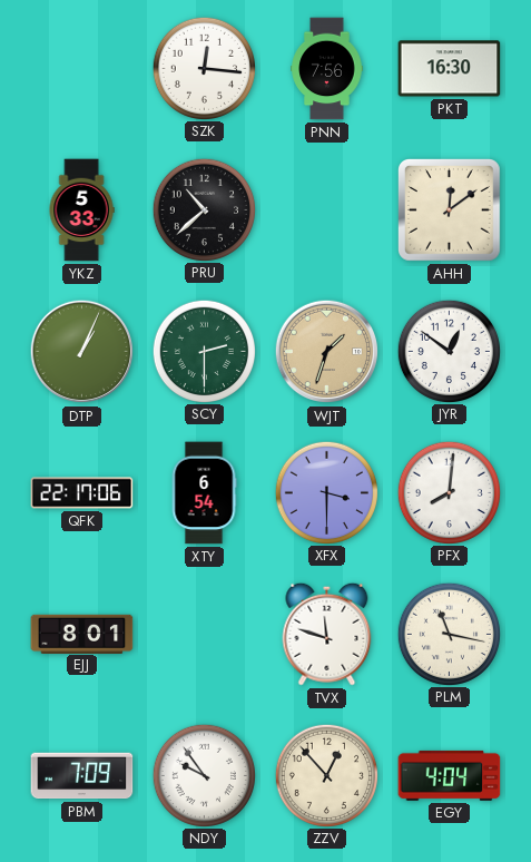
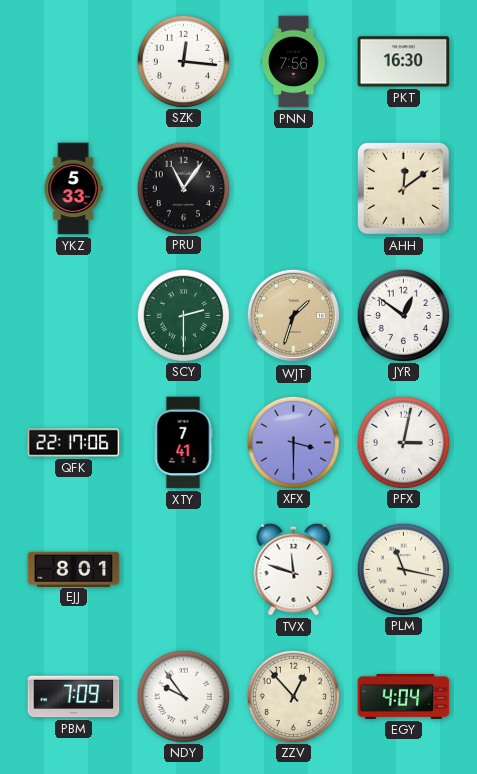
PRU: 10:38 -> 11:06 (183, 188)
DTP: 1:04 -> none (82, 352)
XTY: 6:54 -> 7:41 (183, 443)
PFX: 8:01 -> 3:02 (403, 442)
